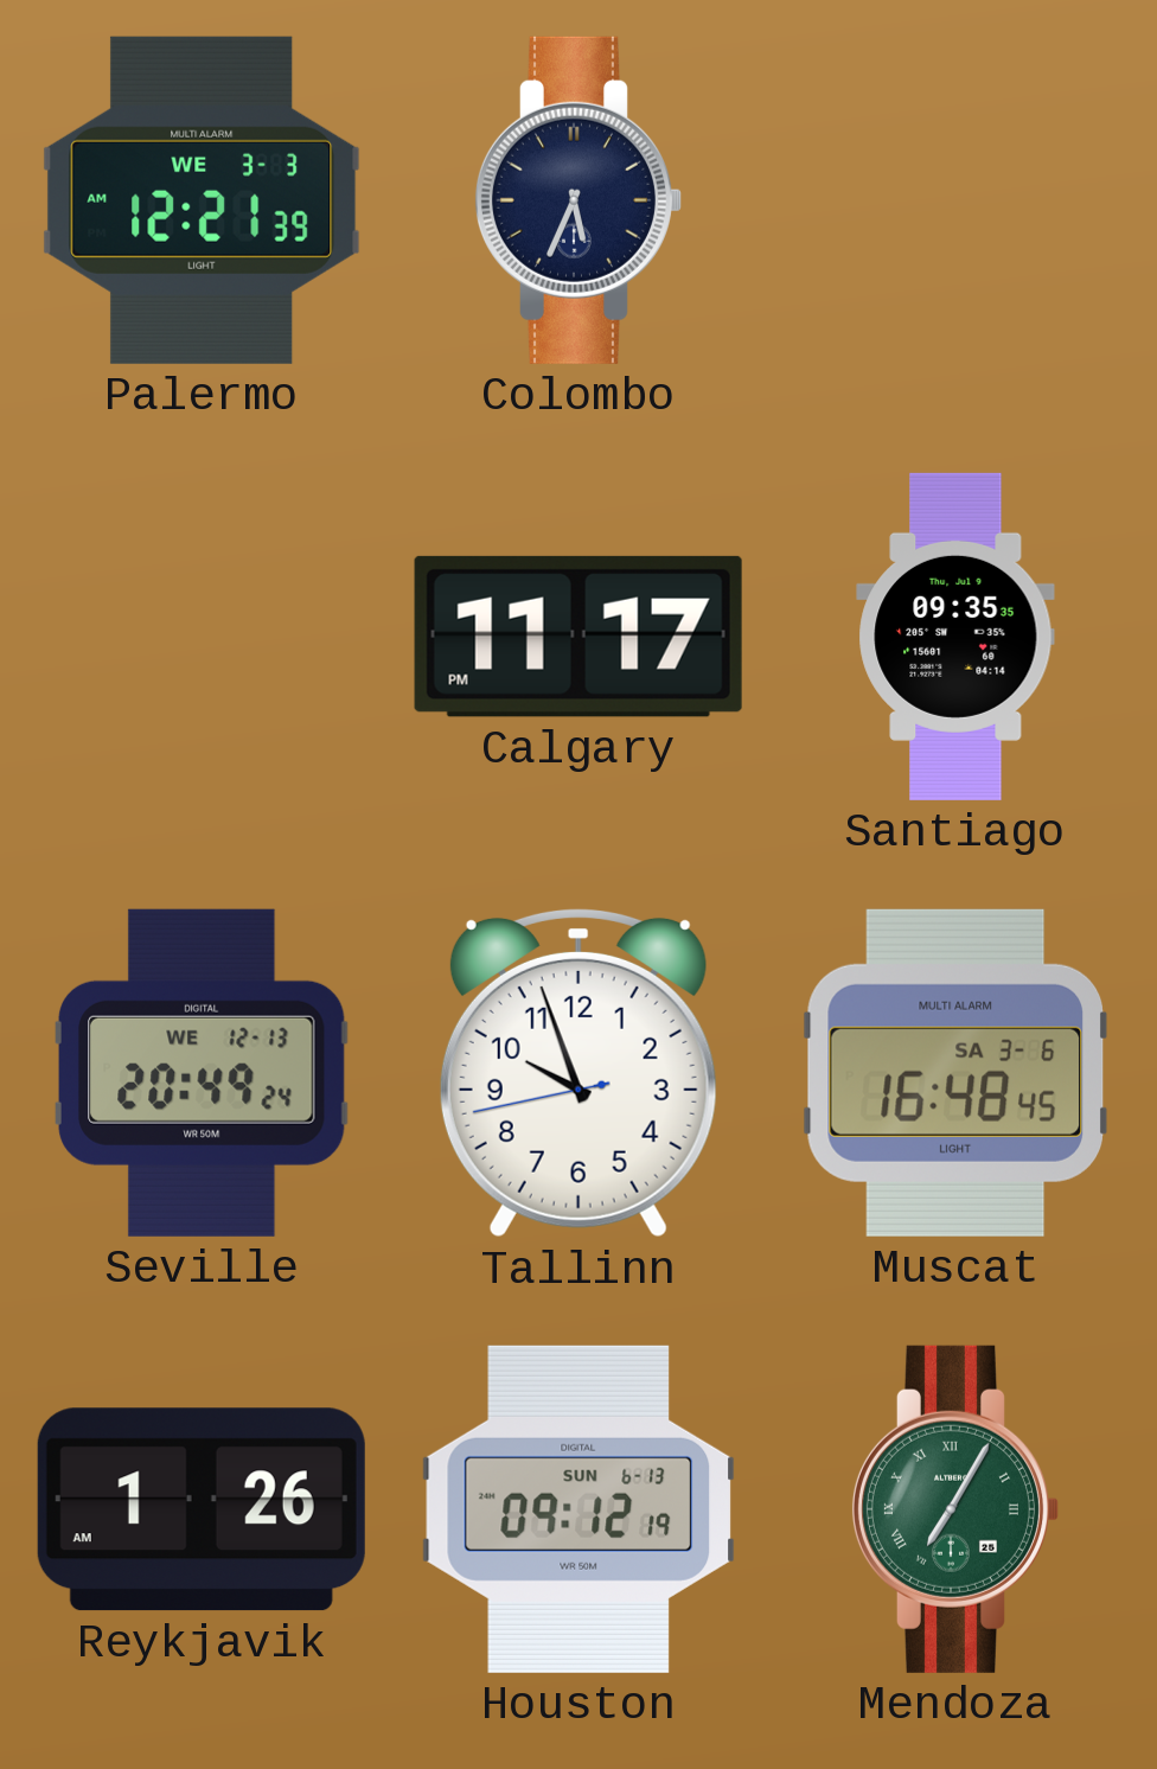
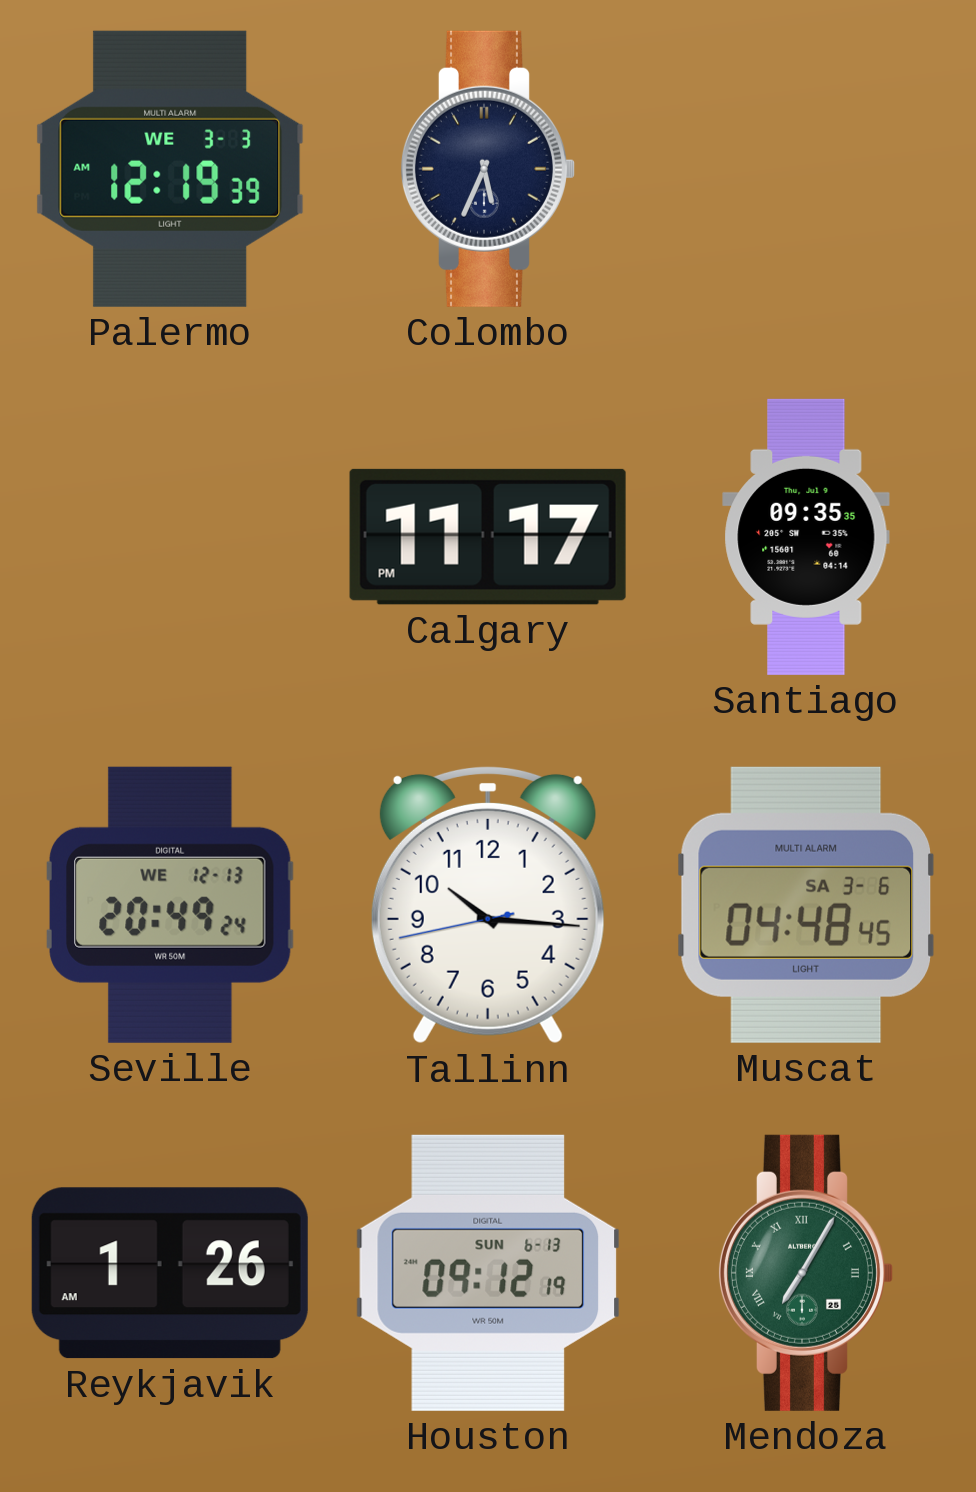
Palermo: 12:21 -> 12:19 (170, 169)
Tallinn: 9:56 -> 10:15 (488, 905)
Muscat: 16:48 -> 04:48 (806, 905)
